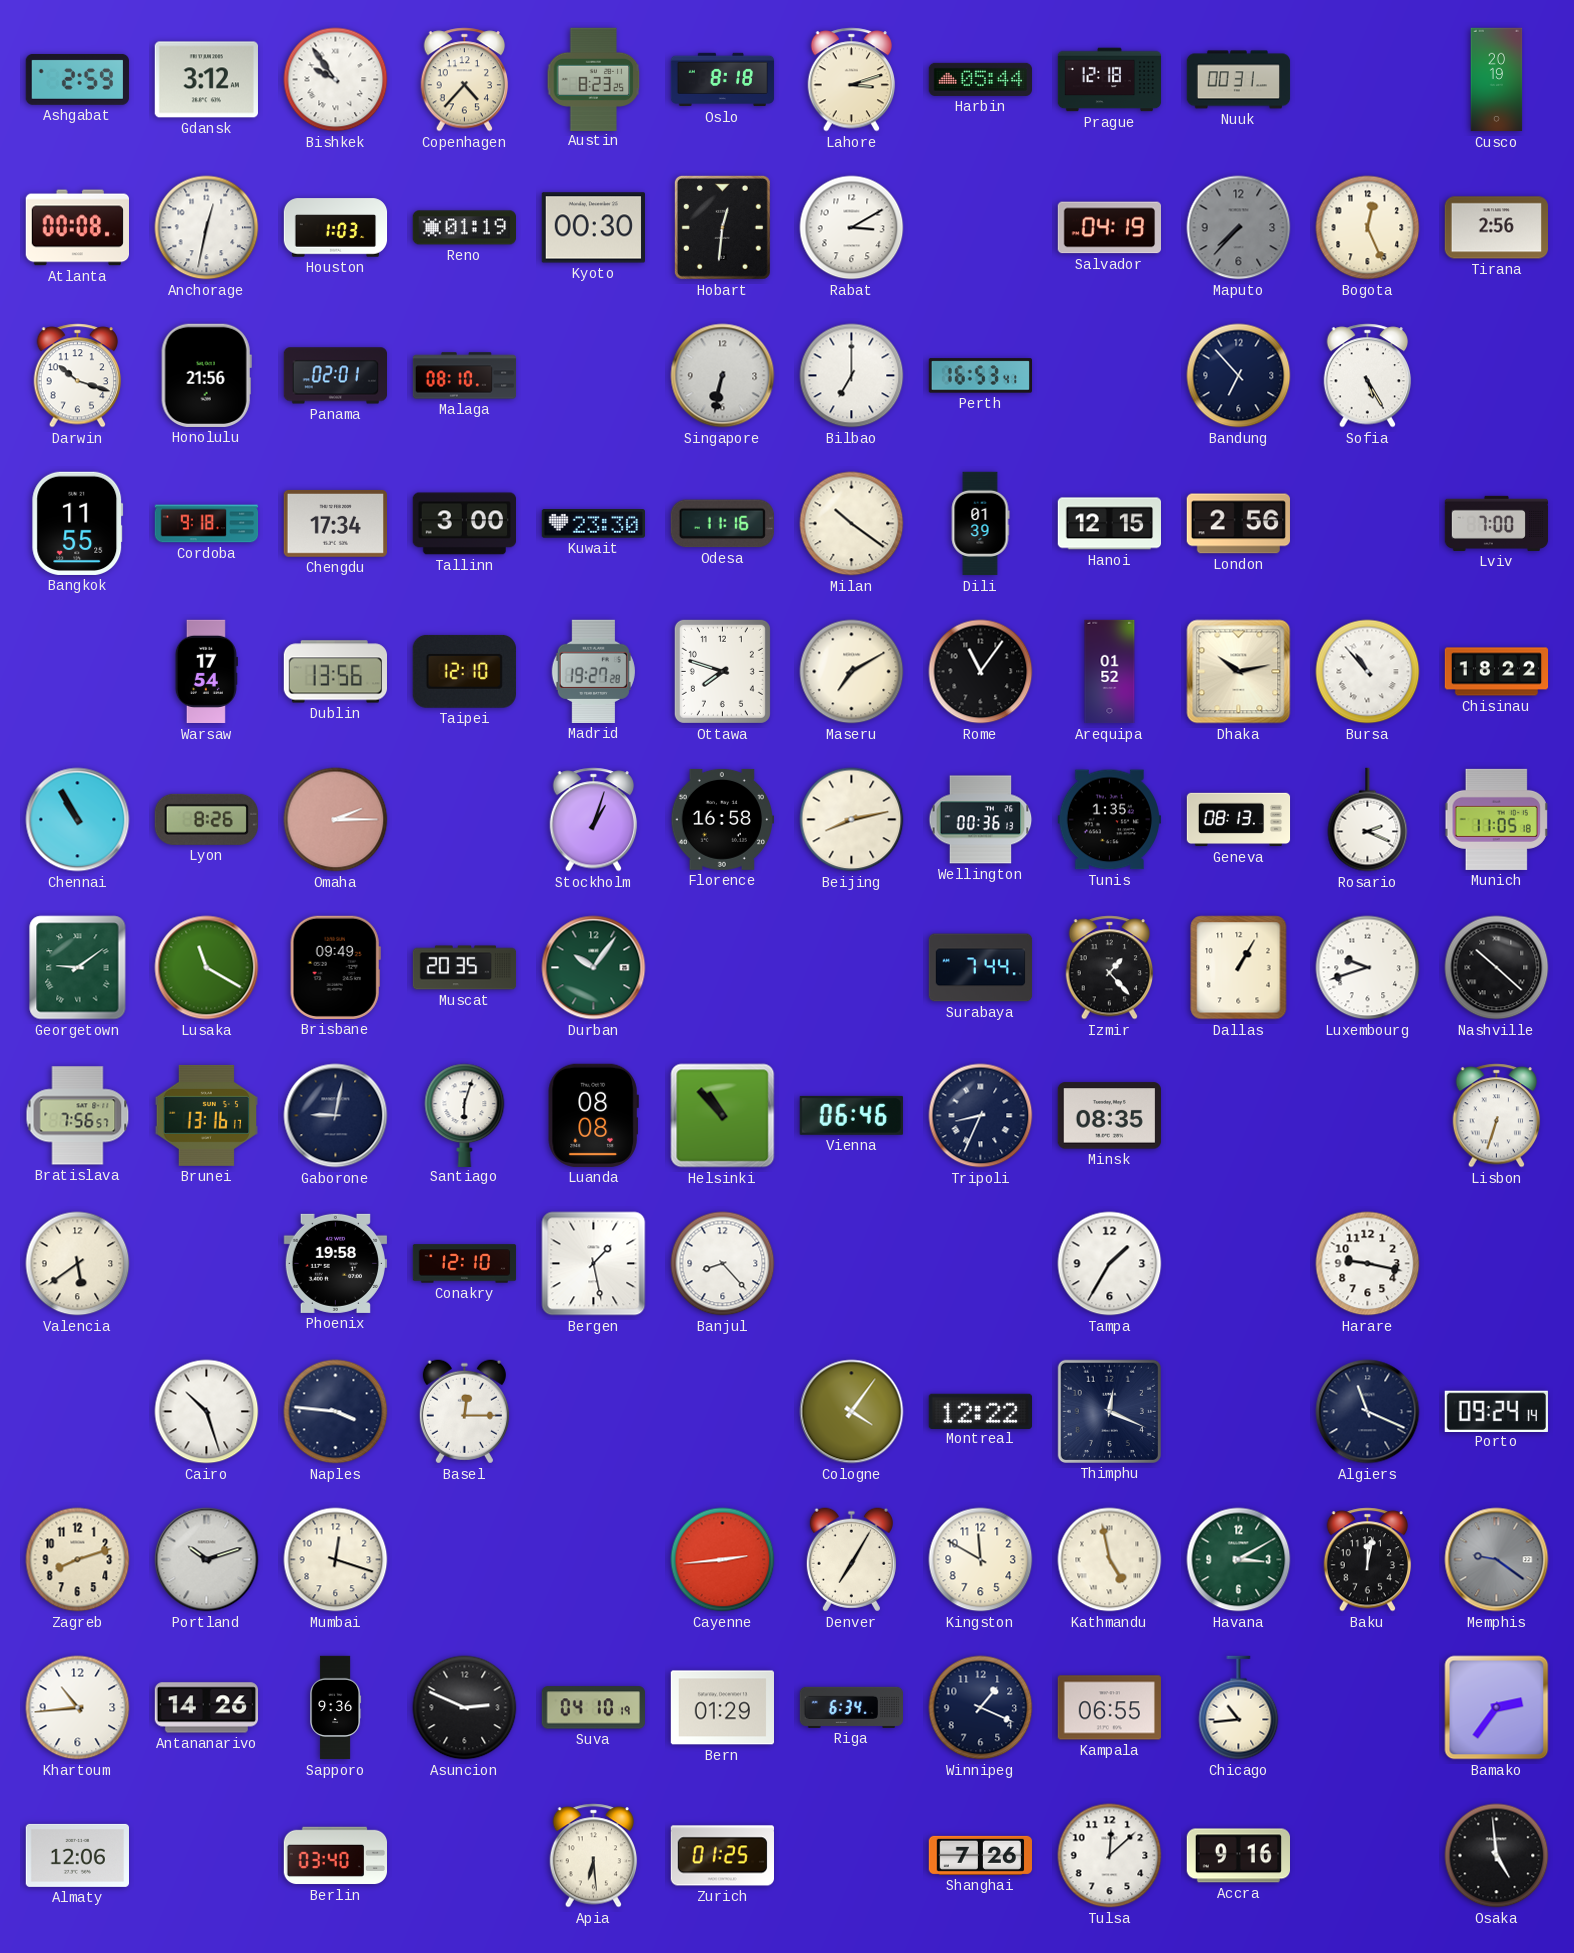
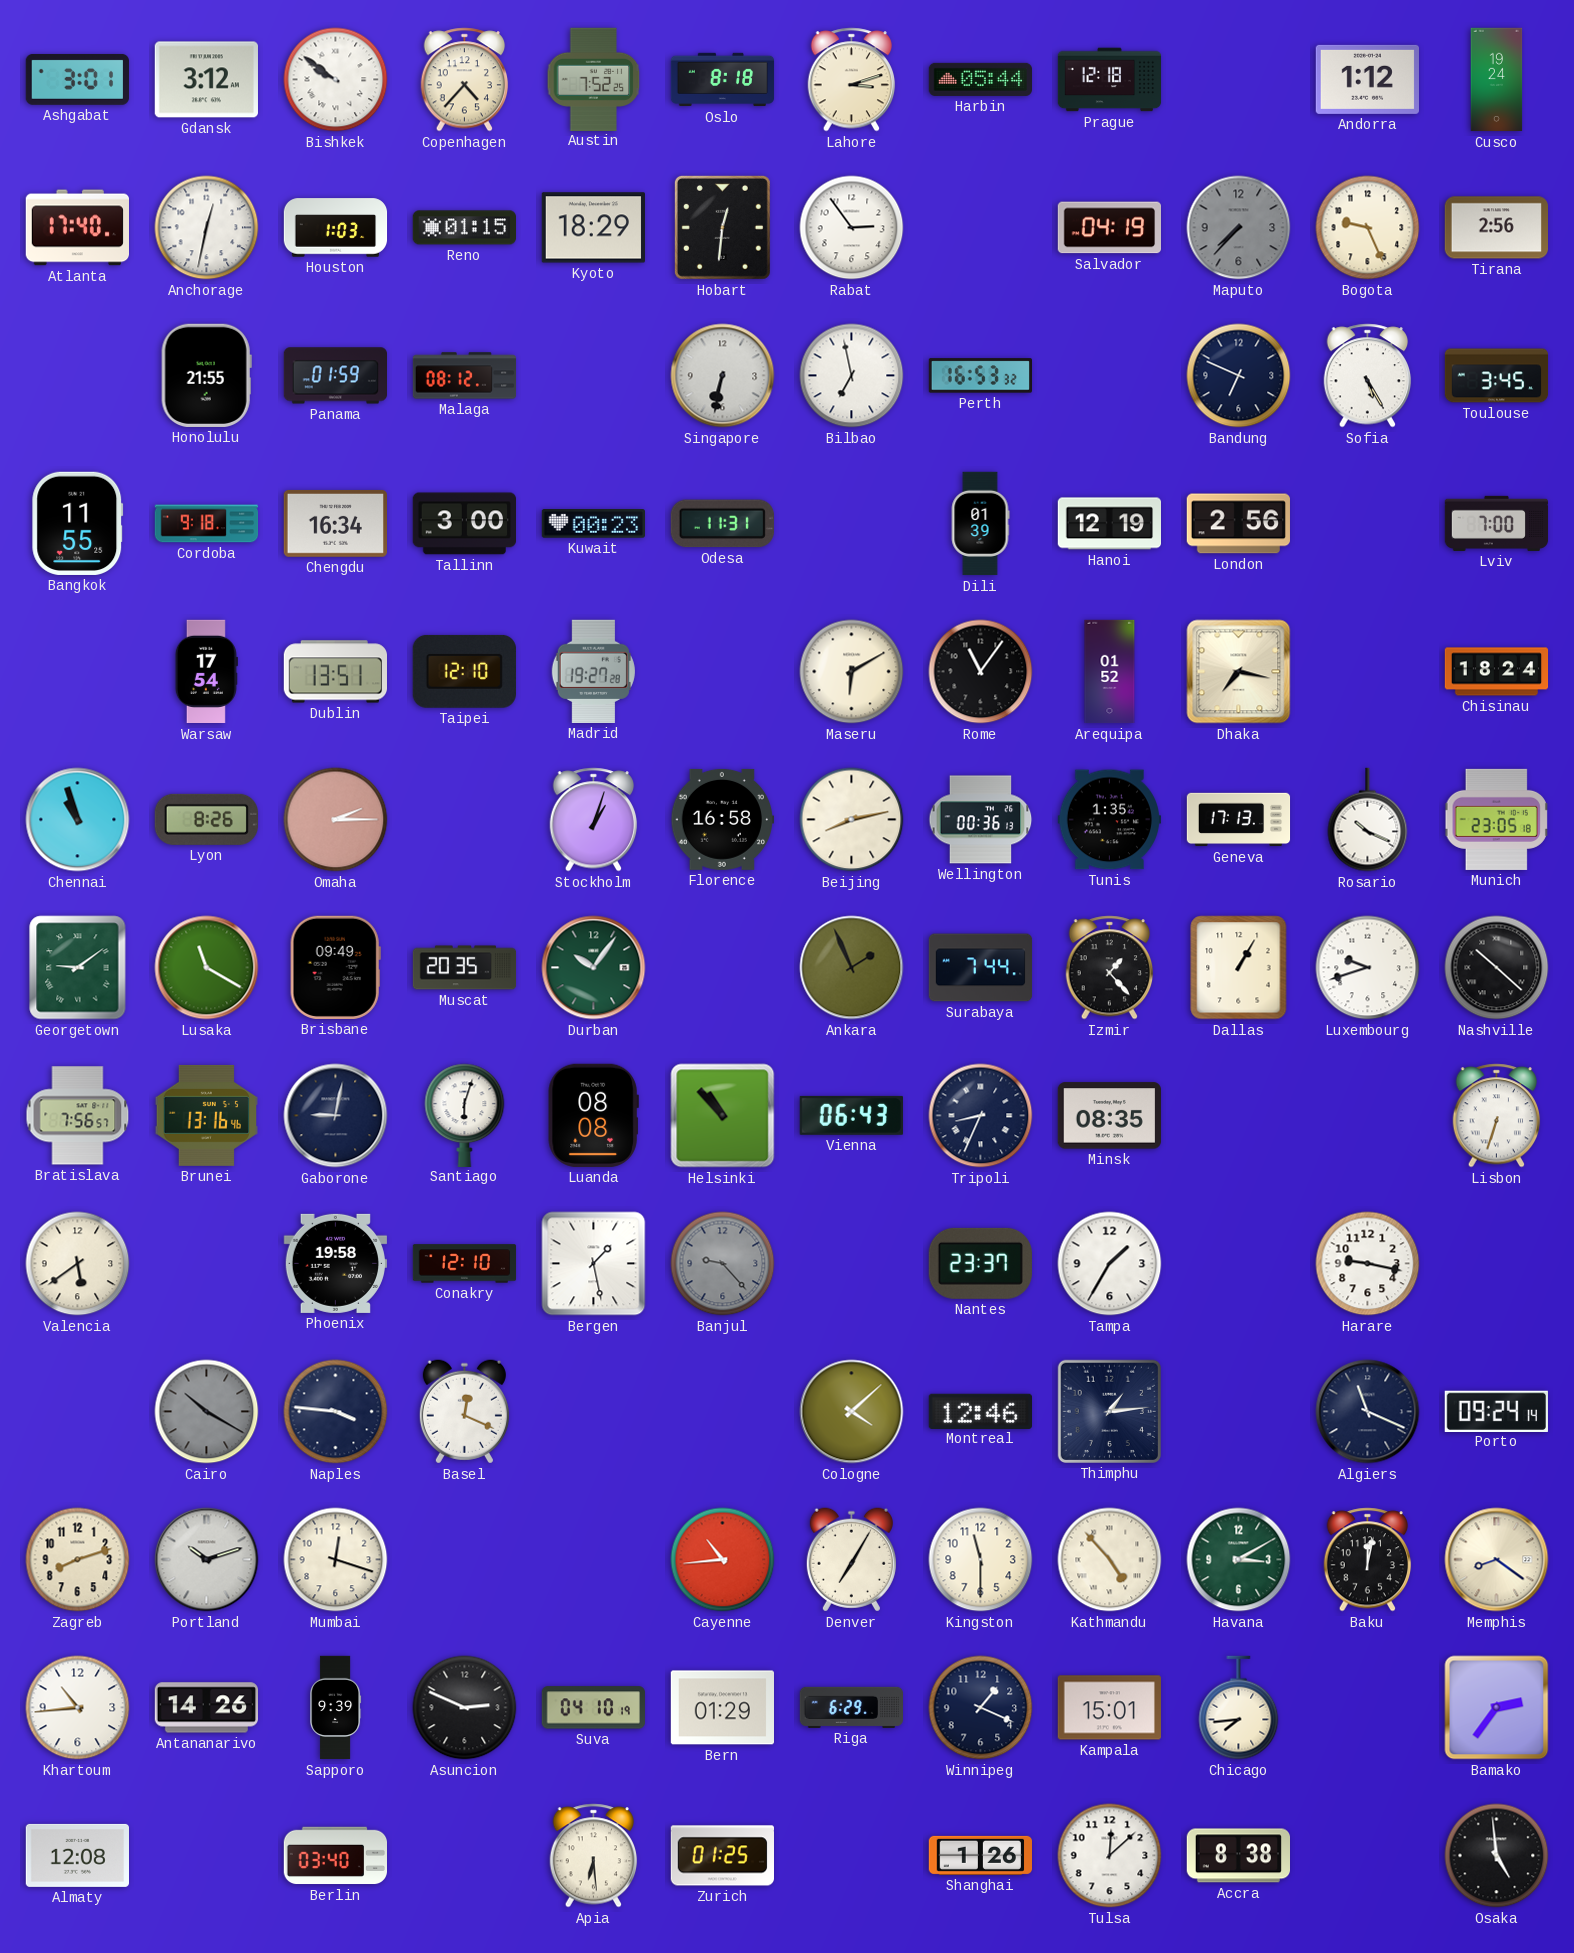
Ashgabat: 2:59 -> 3:01 (77, 79)
Bishkek: 9:54 -> 9:51 (336, 80)
Austin: 8:23 -> 7:52 (594, 79)
Nuuk: 00:31 -> none (1239, 80)
Andorra: none -> 1:12 (1367, 79)
Cusco: 20:19 -> 19:24 (1497, 80)
Atlanta: 00:08 -> 17:40 (77, 228)
Reno: 01:19 -> 01:15 (464, 228)
Kyoto: 00:30 -> 18:29 (593, 228)
Rabat: 3:10 -> 2:54 (852, 228)
Bogota: 12:26 -> 9:26 (1368, 228)
Darwin: 10:18 -> none (78, 376)
Honolulu: 21:56 -> 21:55 (206, 375)
Panama: 02:01 -> 01:59 (336, 376)
Malaga: 08:10 -> 08:12 (465, 376)
Bilbao: 7:00 -> 6:58 (852, 376)
Perth: 16:53:41 -> 16:53:32 (980, 376)
Bandung: 6:53 -> 6:49 (1239, 376)
Toulouse: none -> 3:45 (1497, 376)
Chengdu: 17:34 -> 16:34 (335, 523)
Kuwait: 23:30 -> 00:23 (593, 524)
Odesa: 11:16 -> 11:31 (722, 524)
Milan: 10:21 -> none (852, 524)
Hanoi: 12:15 -> 12:19 (1109, 524)
Dublin: 13:56 -> 13:51 (336, 672)
Ottawa: 7:48 -> none (722, 671)
Maseru: 7:10 -> 6:10 (852, 672)
Dhaka: 10:13 -> 7:17 (1239, 672)
Bursa: 10:53 -> none (1368, 672)
Chisinau: 18:22 -> 18:24 (1497, 672)
Chennai: 10:55 -> 10:57 (78, 820)
Geneva: 08:13 -> 17:13 (1239, 820)
Rosario: 2:19 -> 10:19 (1368, 820)
Munich: 11:05 -> 23:05 (1497, 819)
Ankara: none -> 1:56 (852, 968)
Brunei: 13:16:17 -> 13:16:46 (206, 1115)
Vienna: 06:46 -> 06:43 (851, 1115)
Banjul: 8:23 -> 9:23 (723, 1264)
Banjul dial: white -> grey (723, 1264)
Nantes: none -> 23:37 (980, 1263)
Cairo: 10:27 -> 10:20 (207, 1412)
Cairo dial: white -> grey (207, 1412)
Basel: 12:15 -> 12:19 (464, 1412)
Cologne: 4:06 -> 4:08 (852, 1412)
Montreal: 12:22 -> 12:46 (980, 1411)
Thimphu: 12:19 -> 1:14 (1109, 1411)
Cayenne: 2:44 -> 10:44 (723, 1560)
Kingston: 11:50 -> 11:30 (981, 1560)
Kathmandu: 4:58 -> 4:53 (1110, 1560)
Memphis: 9:21 -> 8:21 (1497, 1560)
Memphis dial: grey -> cream (1497, 1560)
Sapporo: 9:36 -> 9:39 (336, 1708)
Riga: 6:34 -> 6:29 (852, 1707)
Kampala: 06:55 -> 15:01 (1109, 1708)
Chicago: 10:44 -> 7:44 (1239, 1708)
Almaty: 12:06 -> 12:08 (77, 1855)
Shanghai: 7:26 -> 1:26 (980, 1855)
Accra: 9:16 -> 8:38 (1238, 1856)
